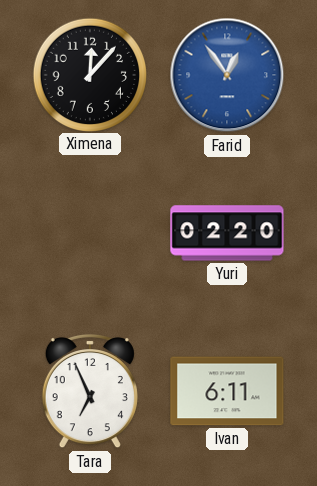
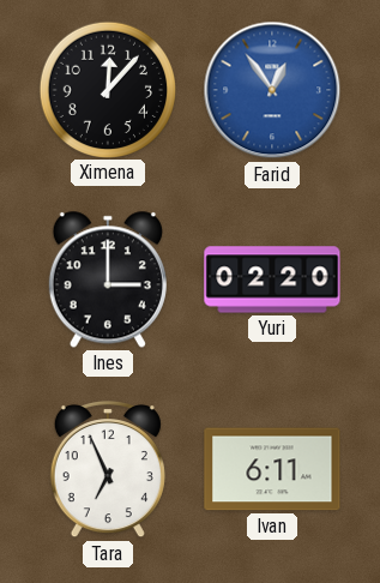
Ines: none -> 3:00 (108, 280)
